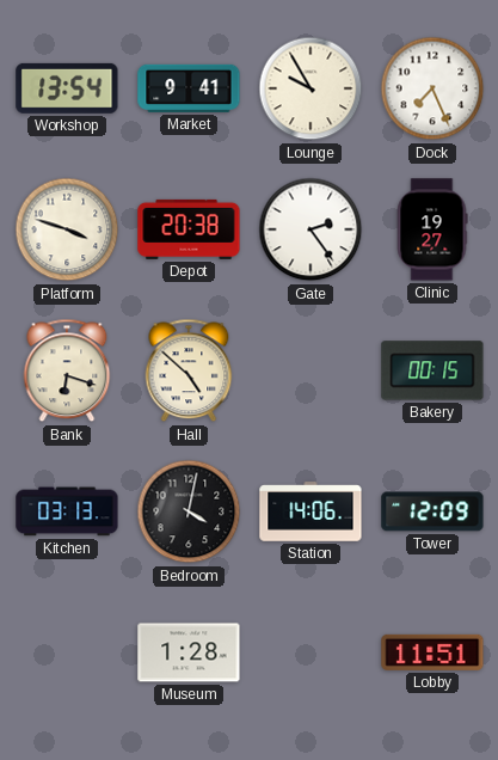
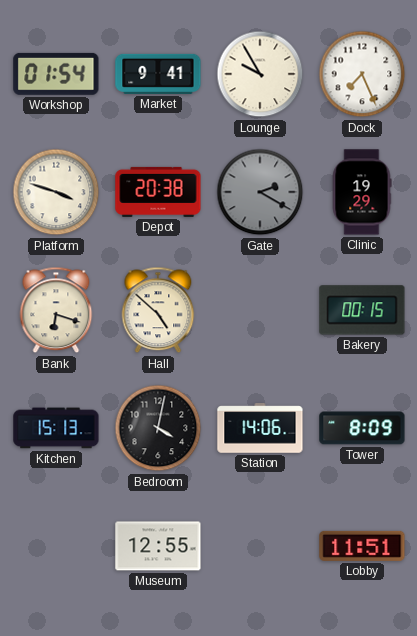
Workshop: 13:54 -> 01:54 (56, 74)
Gate: 2:24 -> 2:20 (260, 192)
Gate dial: white -> grey (260, 192)
Clinic: 19:27 -> 19:29 (362, 192)
Kitchen: 03:13 -> 15:13 (56, 428)
Tower: 12:09 -> 8:09 (362, 428)
Museum: 1:28 -> 12:55 (158, 546)
